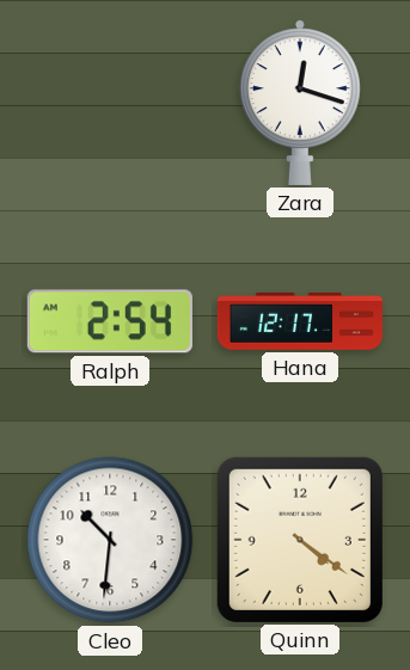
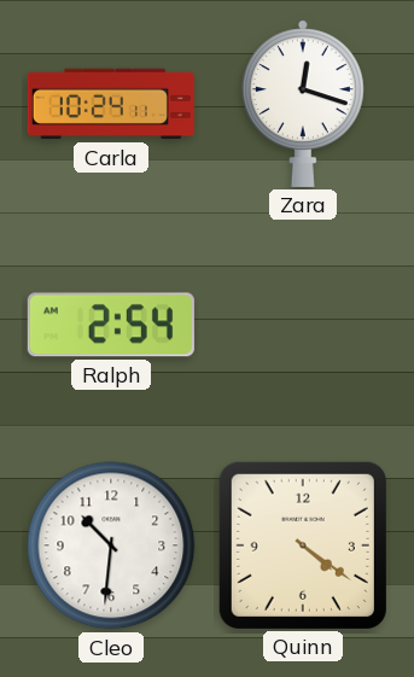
Carla: none -> 10:24 (111, 104)
Hana: 12:17 -> none (300, 322)
